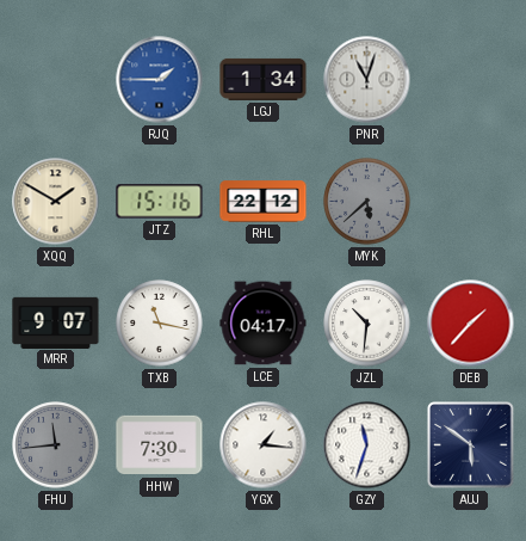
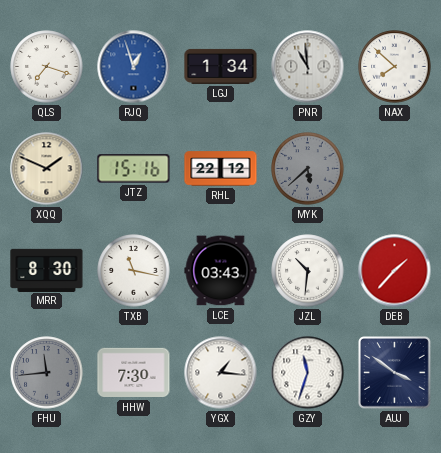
QLS: none -> 7:18 (47, 67)
RJQ: 1:45 -> 12:57 (134, 67)
PNR: 11:03 -> 10:59 (308, 67)
NAX: none -> 7:52 (395, 67)
XQQ: 1:50 -> 1:49 (47, 169)
MRR: 9:07 -> 8:30 (47, 270)
LCE: 04:17 -> 03:43 (221, 271)
AUJ: 5:51 -> 3:51 (395, 373)
